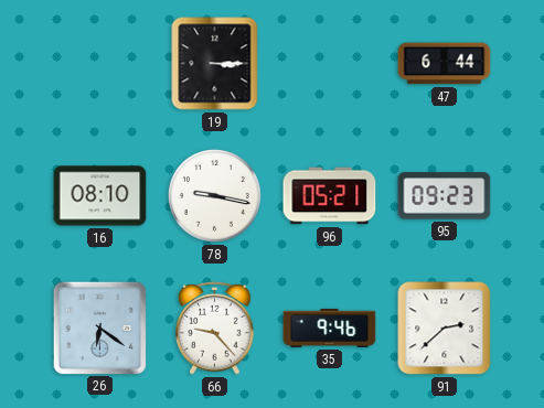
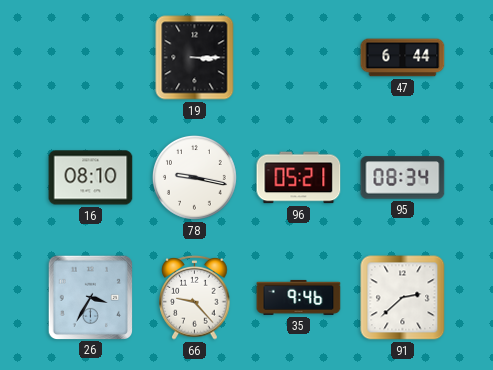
95: 09:23 -> 08:34 (403, 178)
26: 6:21 -> 3:35 (90, 297)
